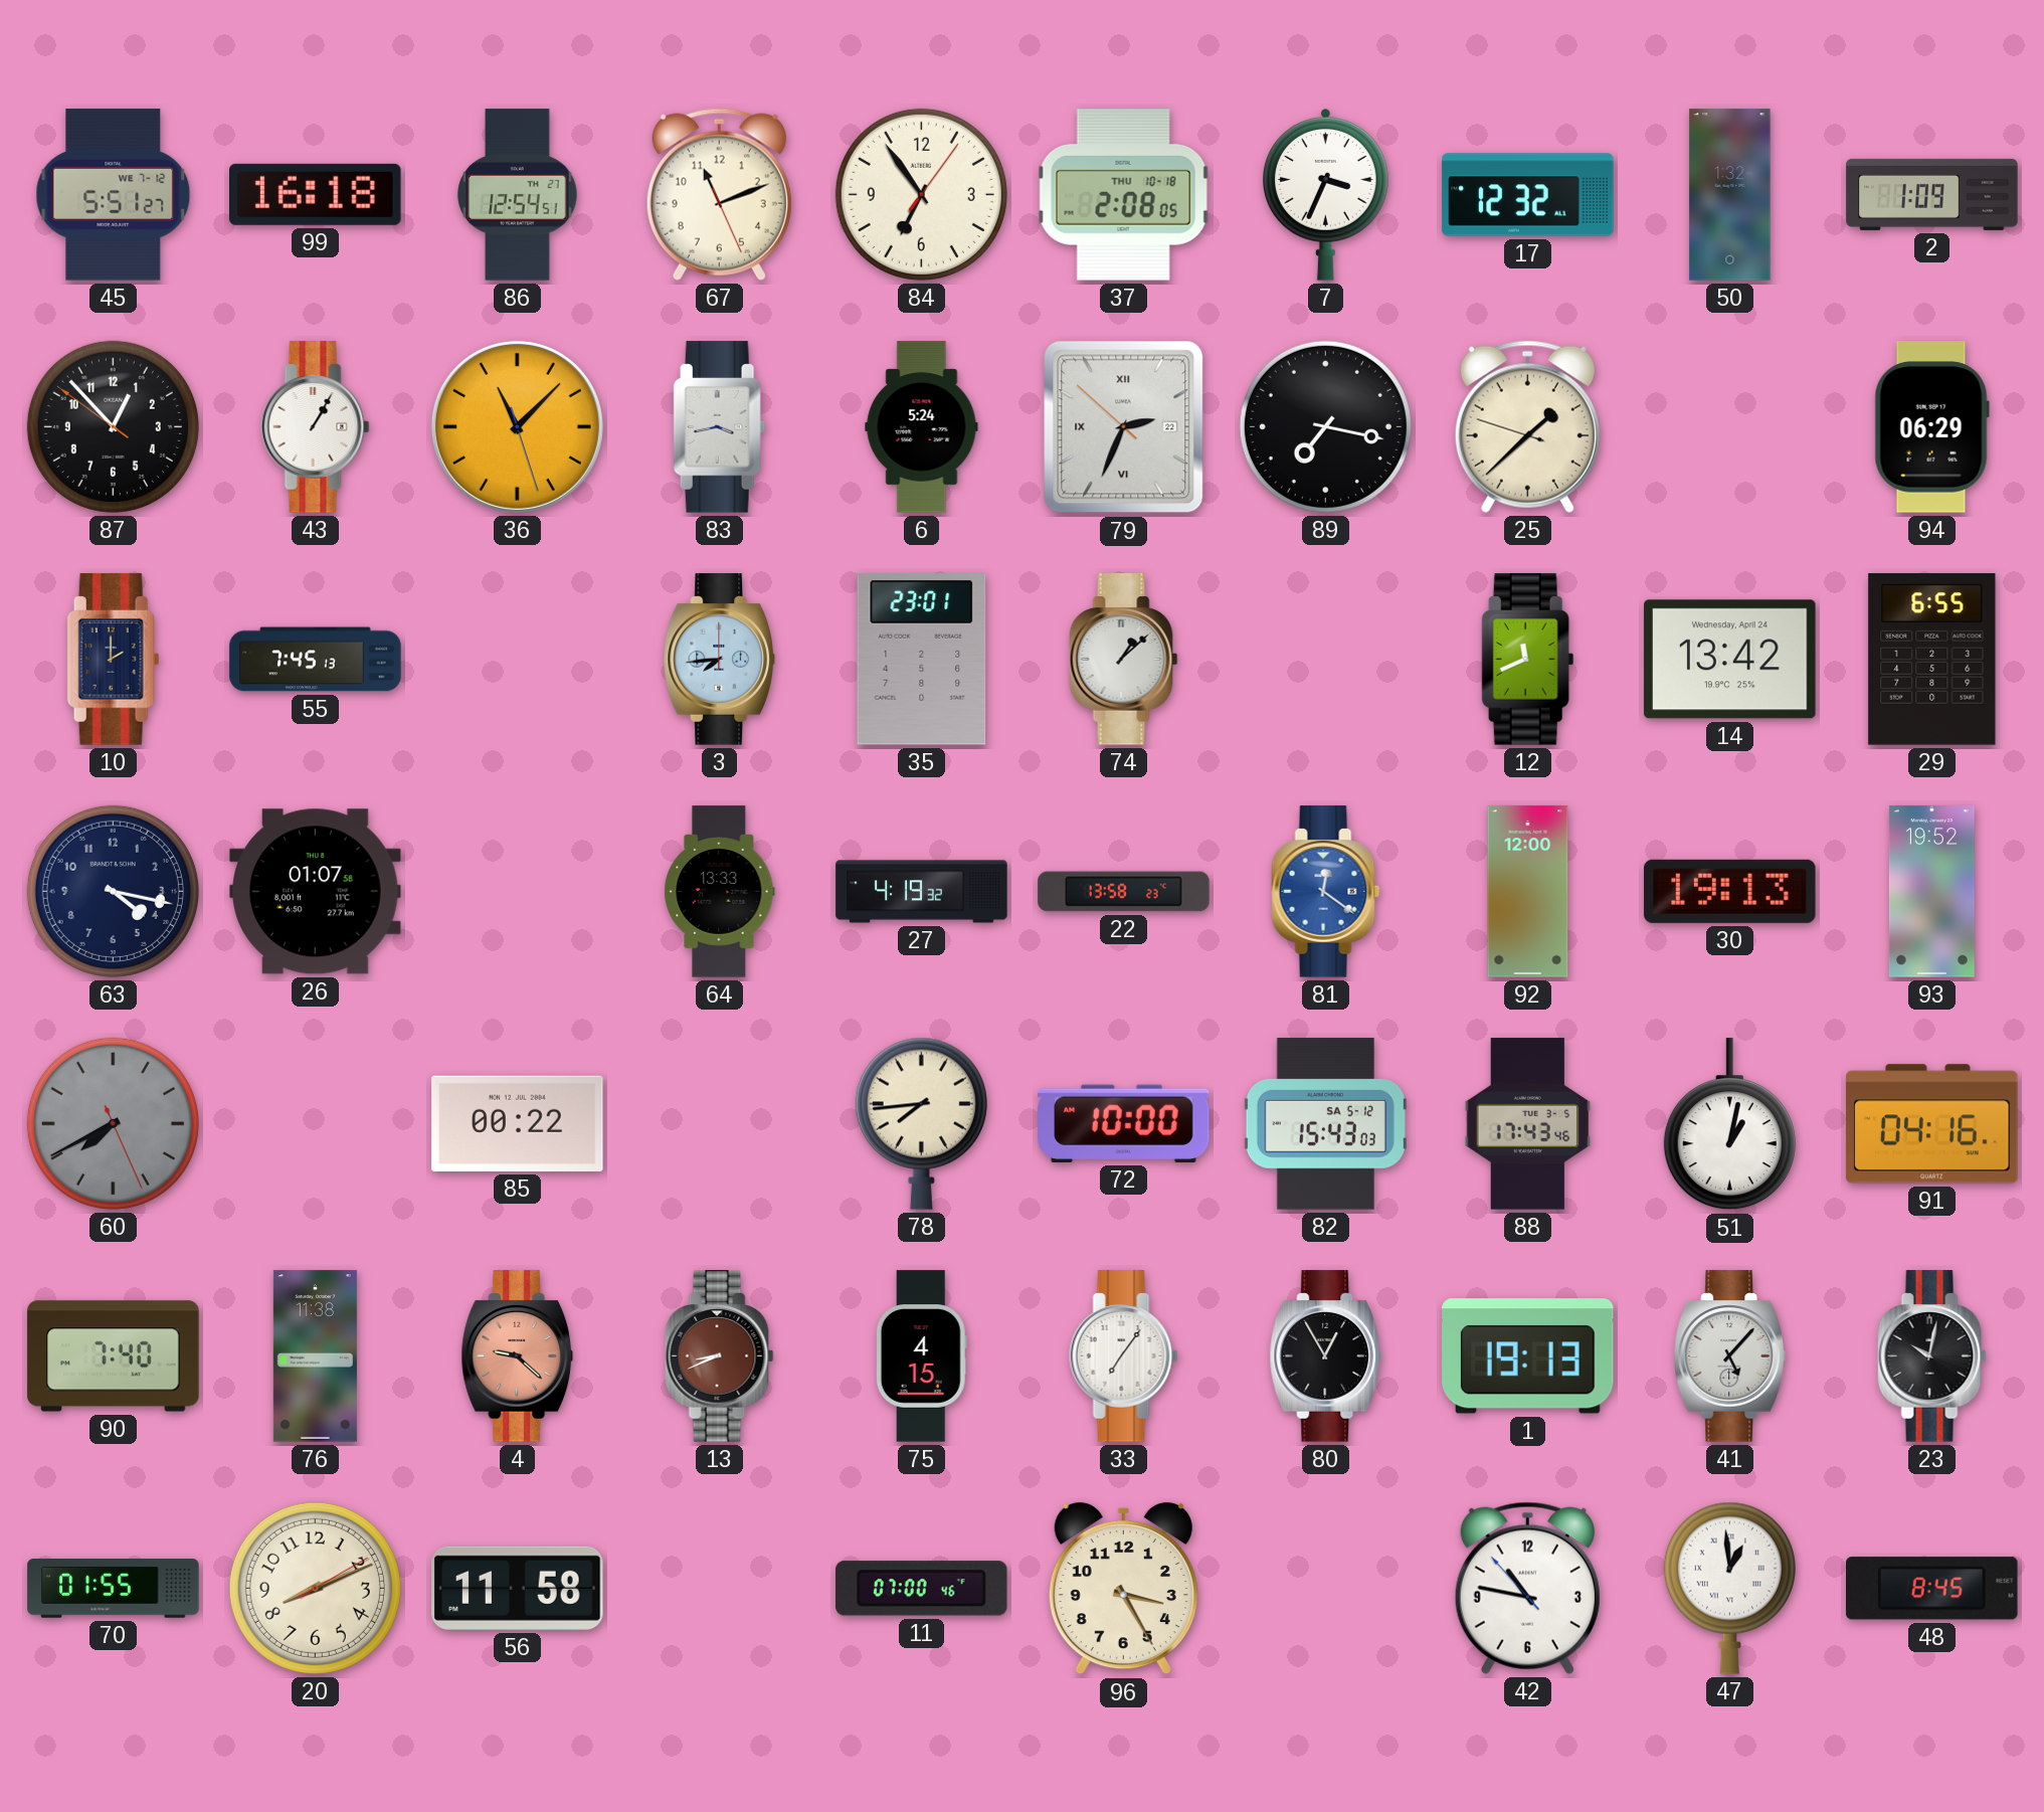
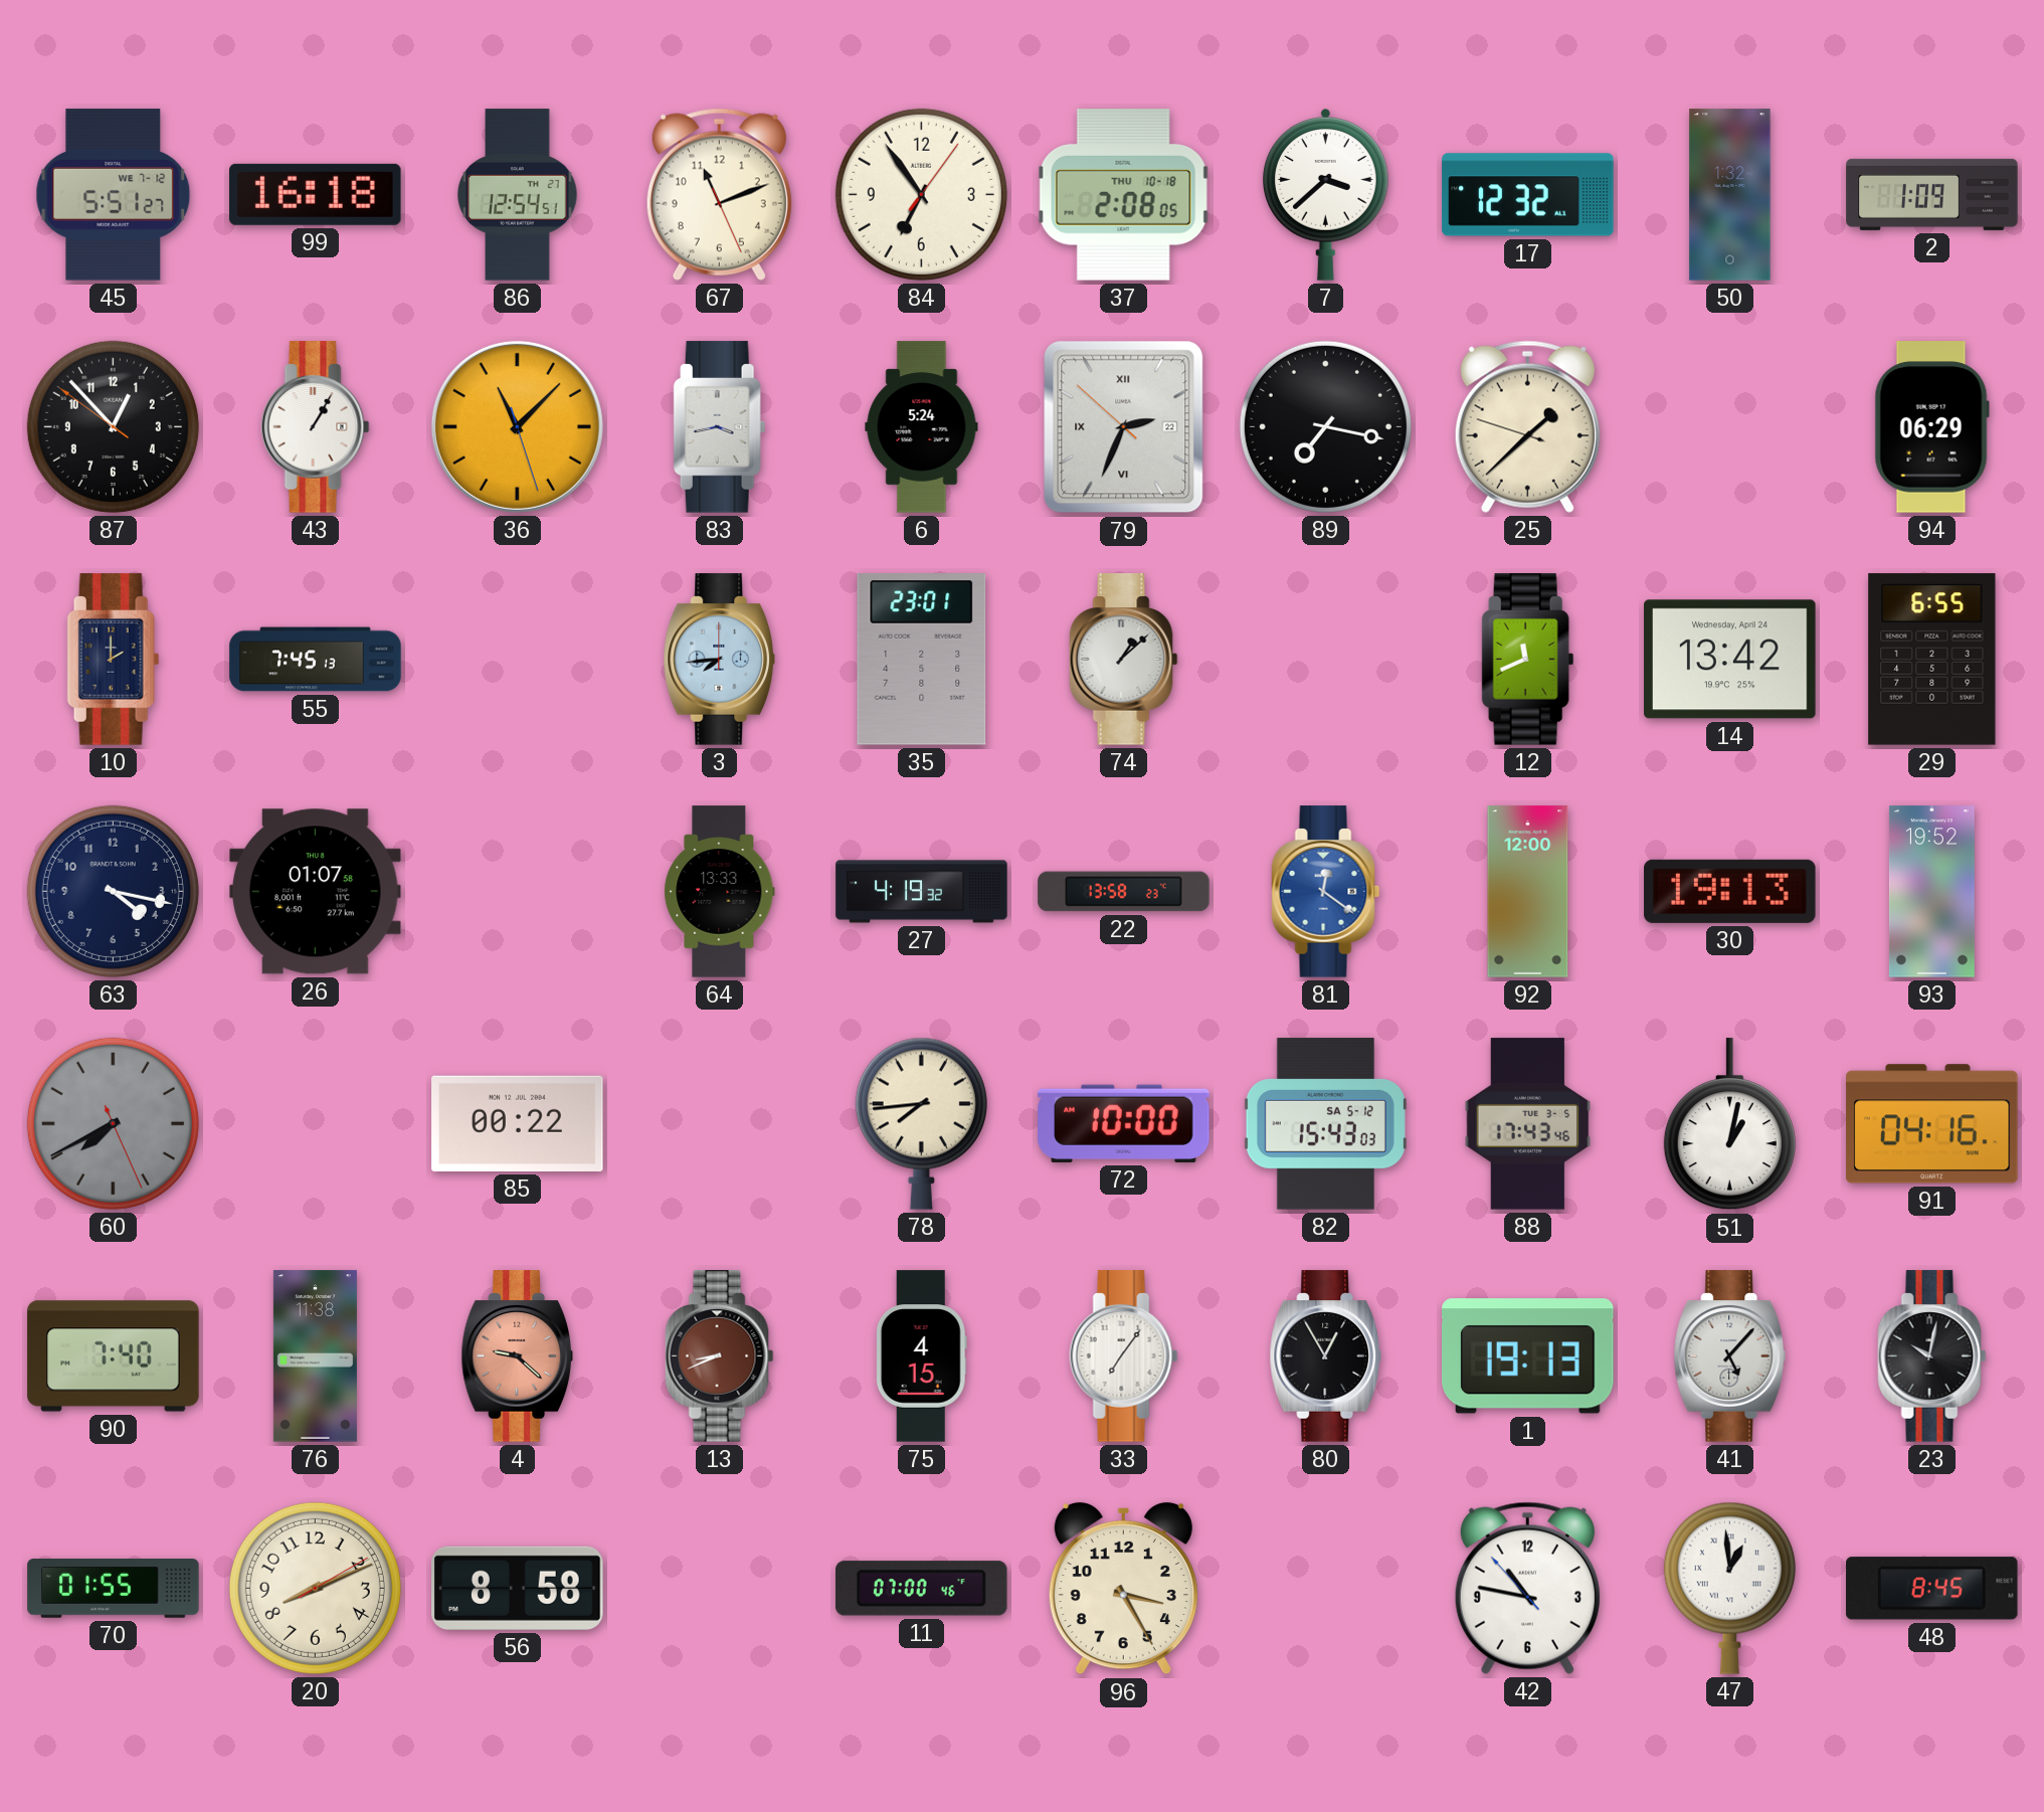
7: 3:34 -> 3:38 (1326, 195)
56: 11:58 -> 8:58 (518, 1588)
